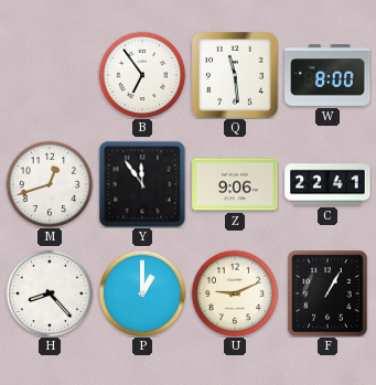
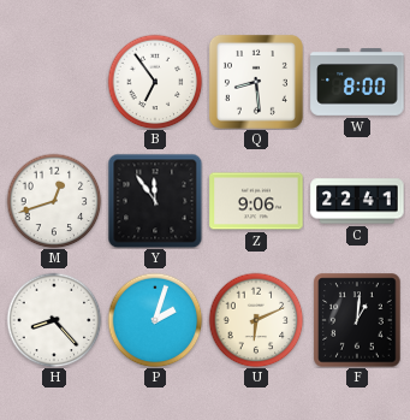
Q: 11:29 -> 8:29 (256, 82)
P: 1:00 -> 2:03 (155, 320)
U: 9:11 -> 6:11 (256, 320)
F: 1:05 -> 1:01 (357, 320)
